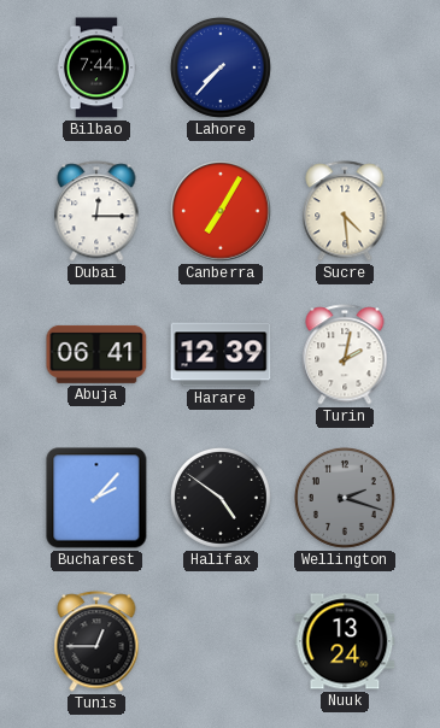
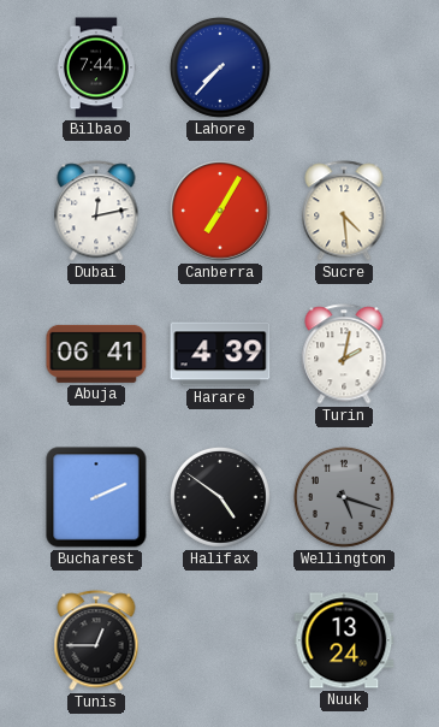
Dubai: 12:15 -> 12:13 (96, 211)
Harare: 12:39 -> 4:39 (220, 354)
Bucharest: 2:07 -> 2:11 (96, 497)
Wellington: 2:18 -> 5:18 (344, 497)
